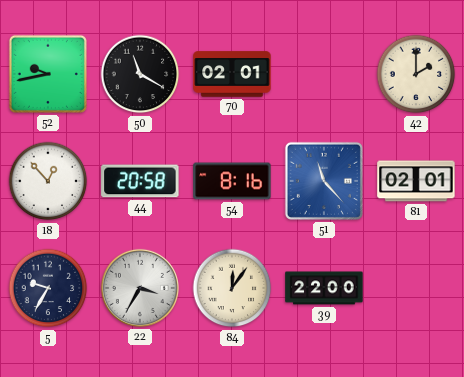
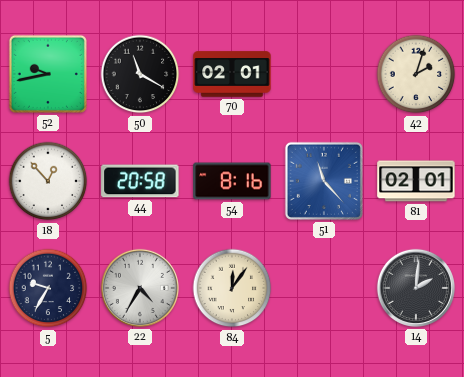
42: 2:00 -> 2:03 (416, 74)
22: 3:35 -> 4:35 (140, 288)
39: 22:00 -> none (324, 288)
14: none -> 2:01 (416, 288)
